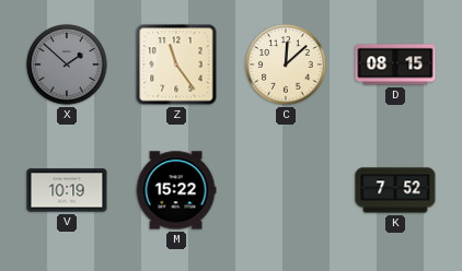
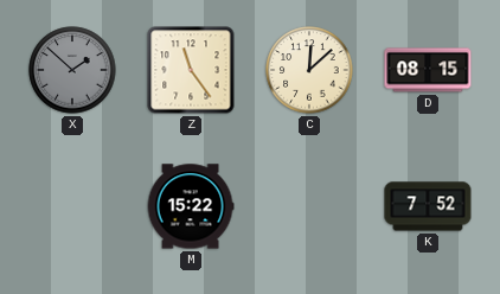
V: 10:19 -> none (67, 190)
